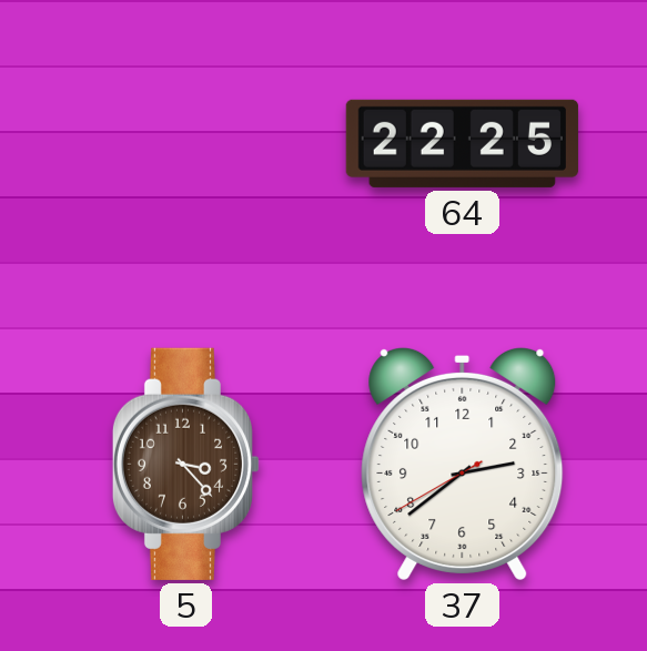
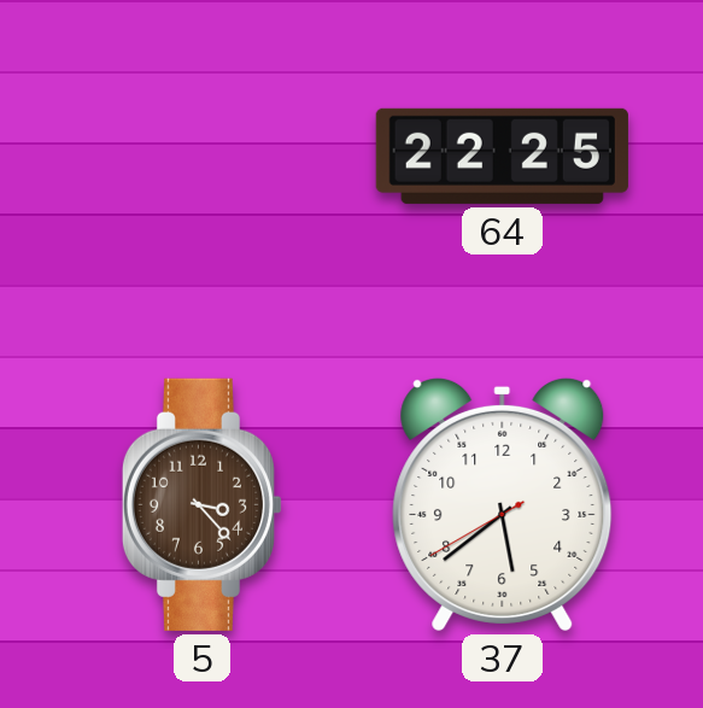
37: 2:38 -> 5:38 (503, 504)
